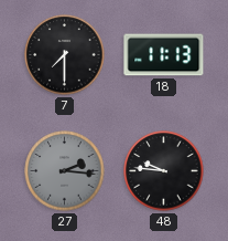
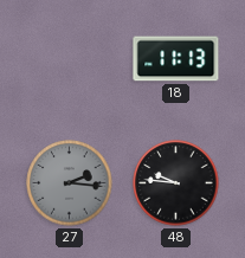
7: 7:30 -> none (65, 55)
